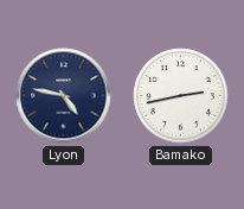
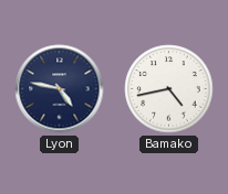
Bamako: 2:43 -> 4:43 (169, 89)
